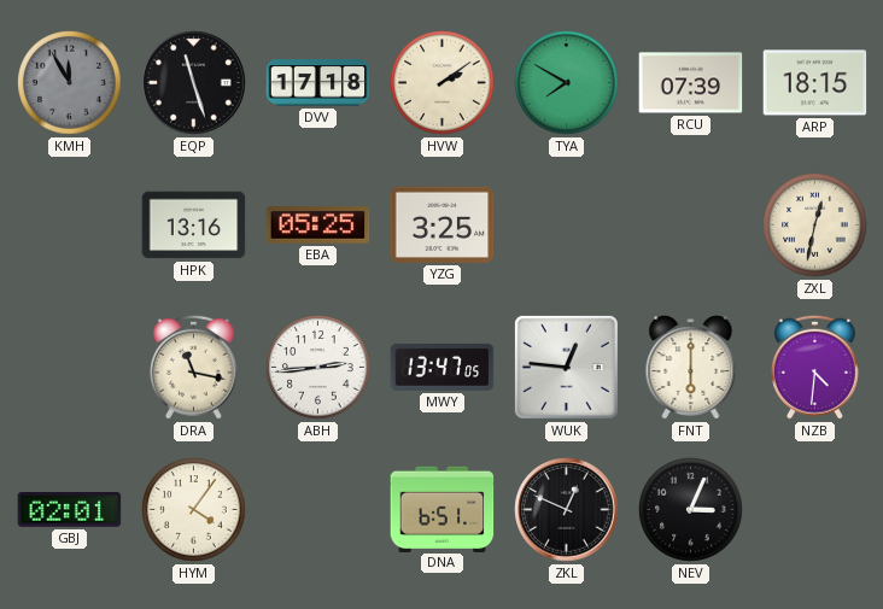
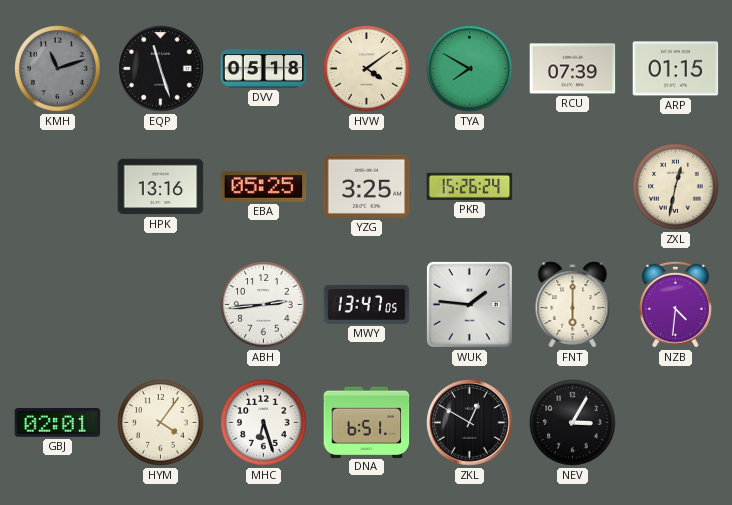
KMH: 11:55 -> 11:12 (58, 69)
DVV: 17:18 -> 05:18 (264, 69)
HVW: 2:09 -> 4:09 (367, 69)
ARP: 18:15 -> 01:15 (676, 69)
PKR: none -> 15:26 (470, 186)
DRA: 11:17 -> none (193, 367)
WUK: 12:46 -> 1:46 (469, 304)
MHC: none -> 6:27 (264, 423)
ZKL: 12:49 -> 12:50 (470, 423)
NEV: 3:04 -> 3:05 (573, 423)
